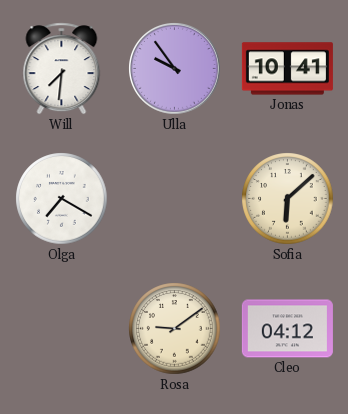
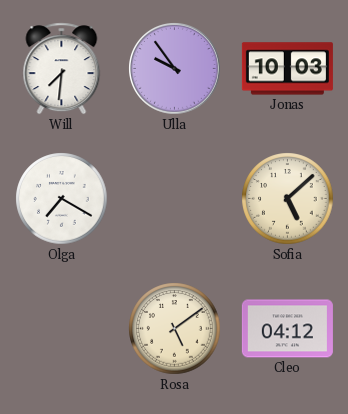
Jonas: 10:41 -> 10:03 (287, 69)
Sofia: 6:08 -> 5:08 (288, 199)
Rosa: 9:09 -> 5:09 (175, 329)
